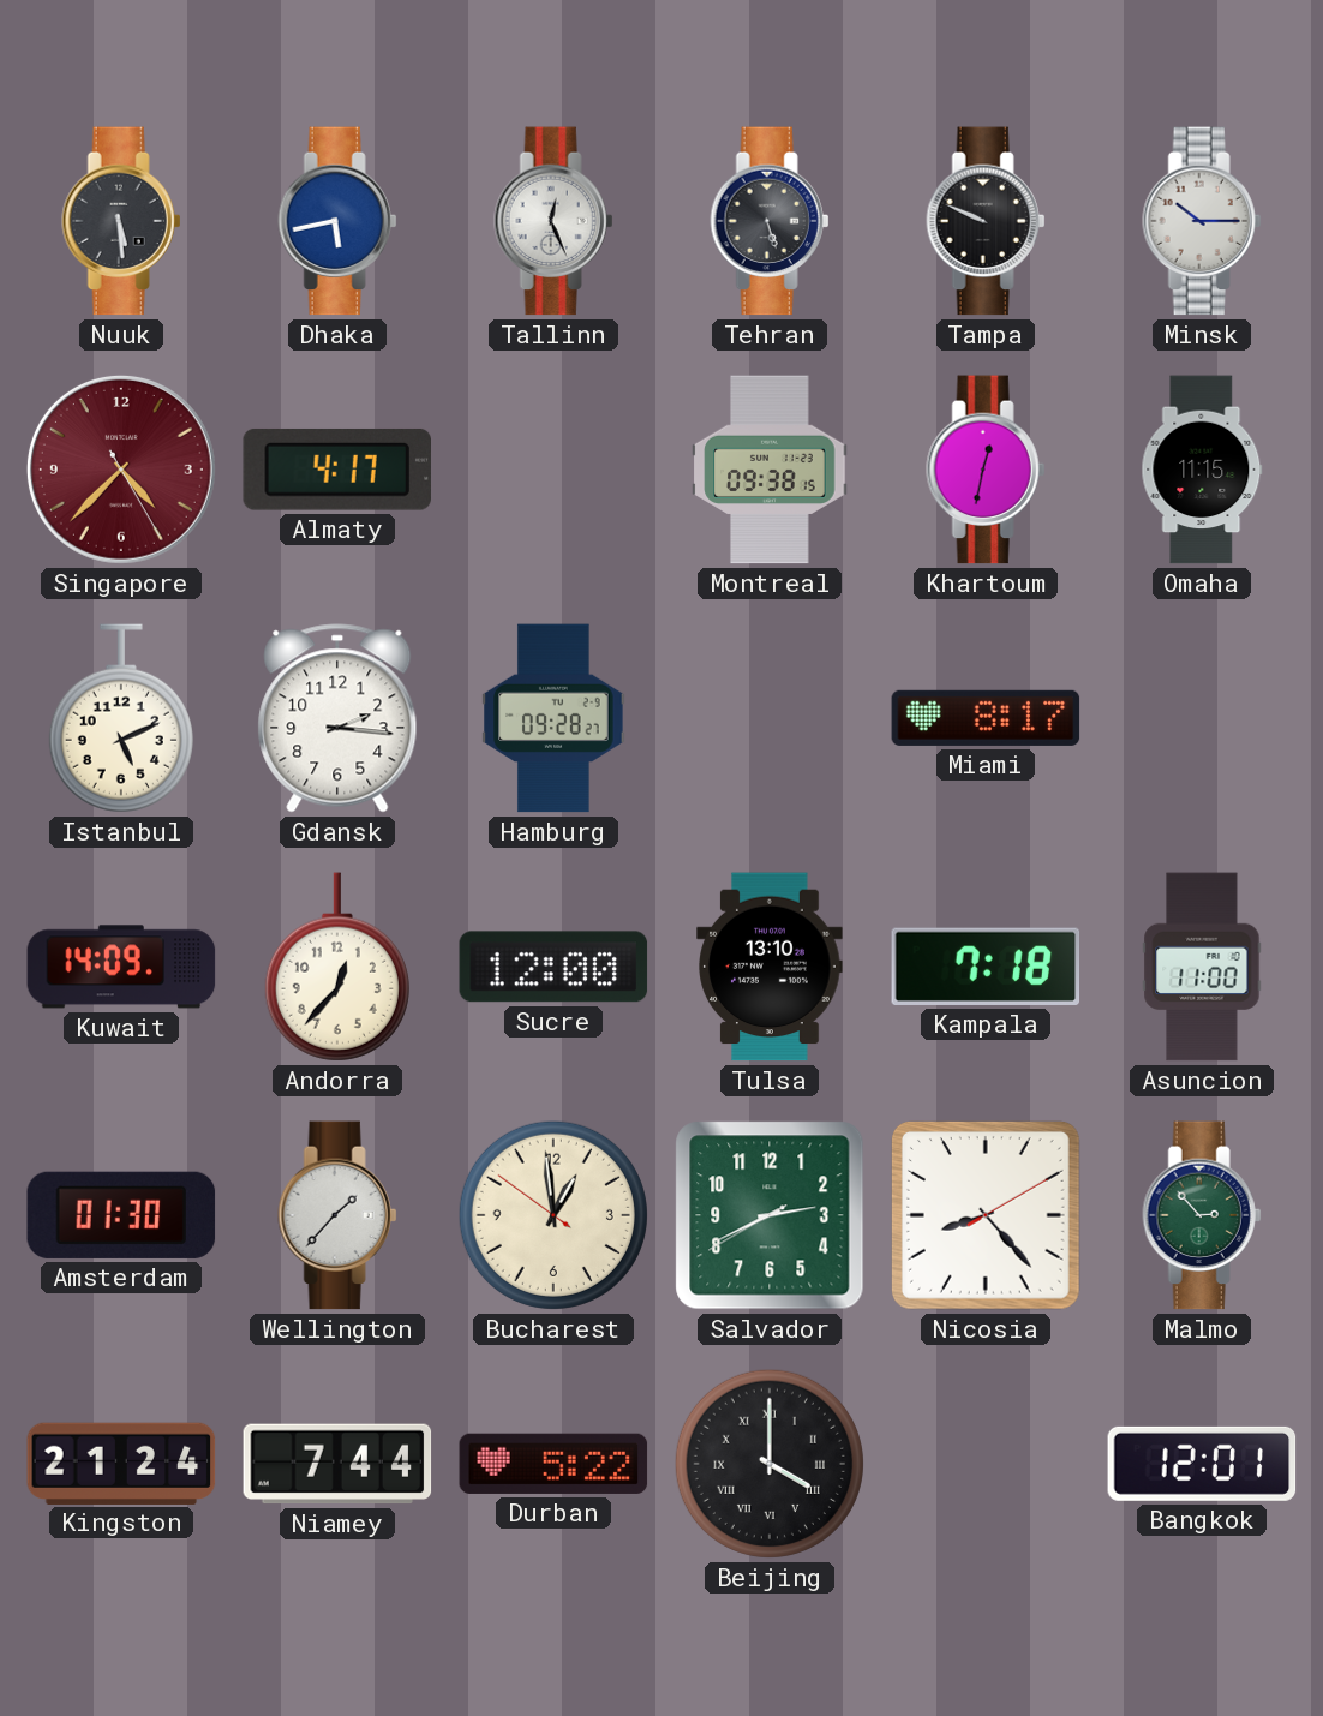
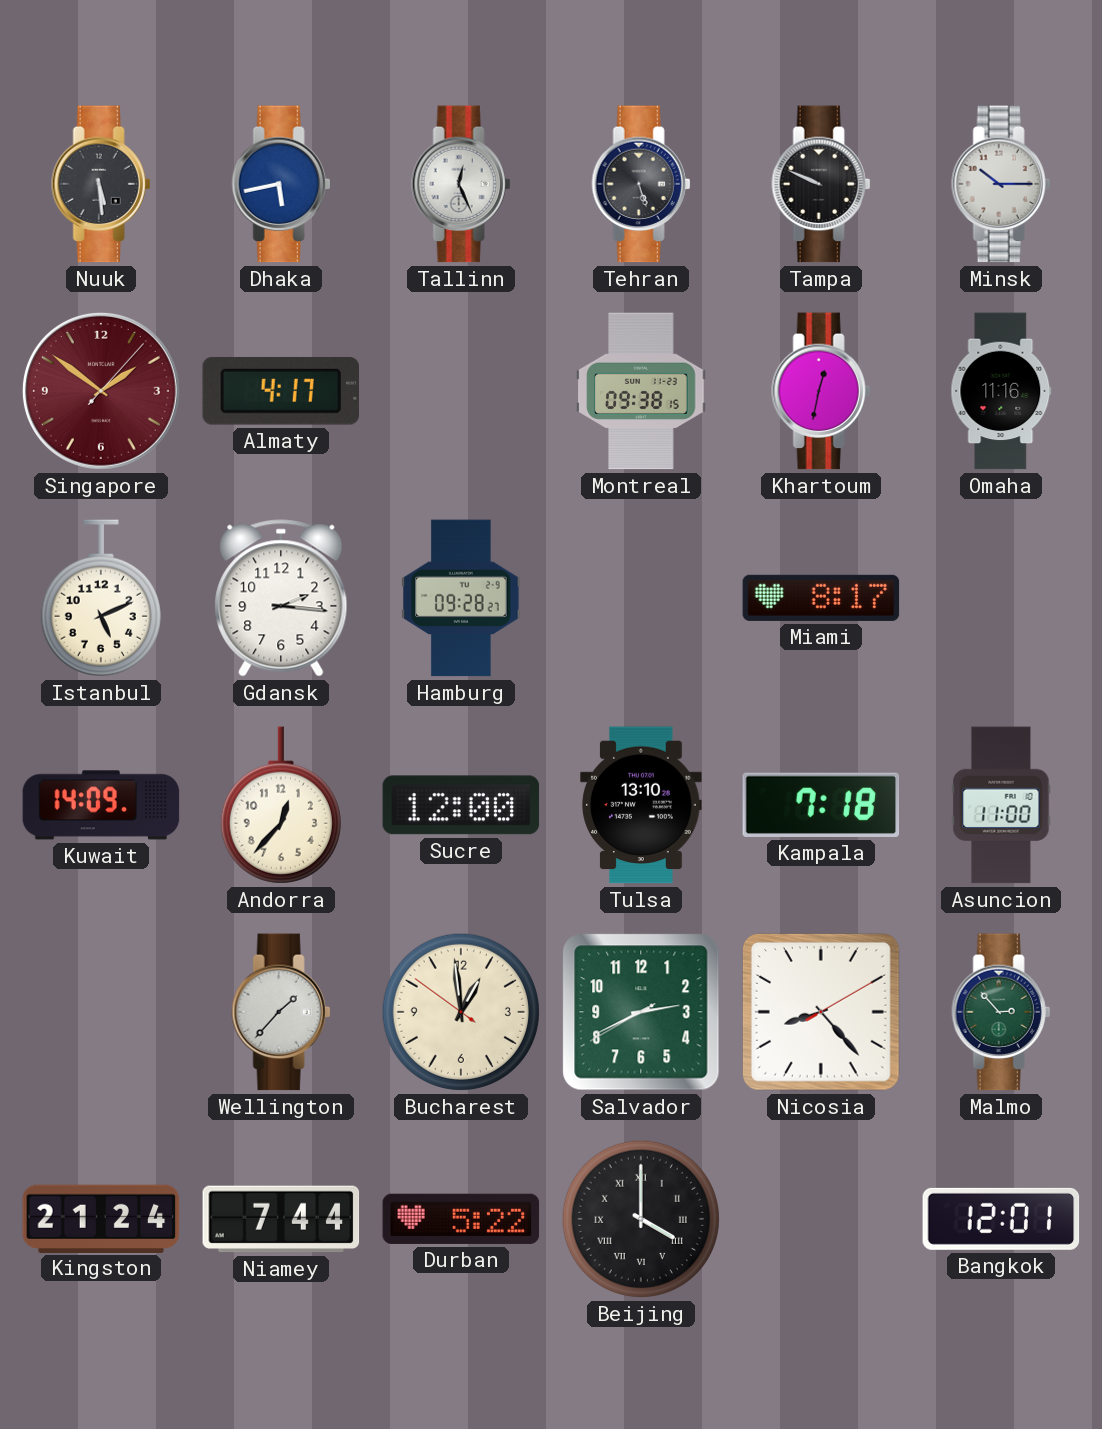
Singapore: 4:37 -> 1:51 (101, 391)
Omaha: 11:15 -> 11:16 (1001, 391)
Amsterdam: 01:30 -> none (121, 1215)
